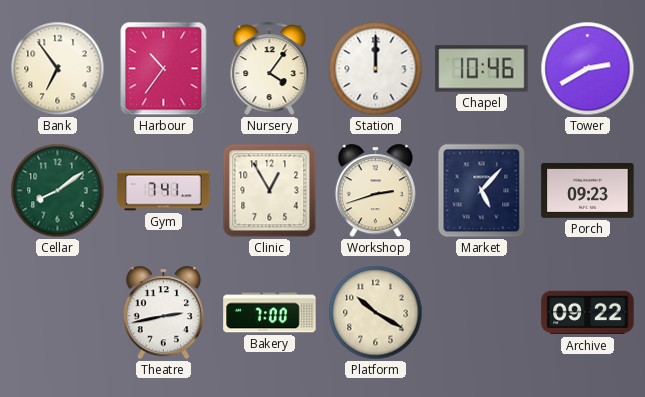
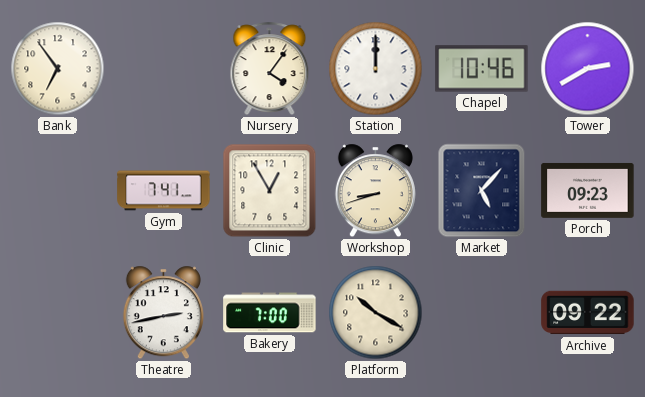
Harbour: 10:36 -> none (164, 69)
Cellar: 8:09 -> none (58, 191)
Workshop: 2:42 -> 8:42 (375, 191)
